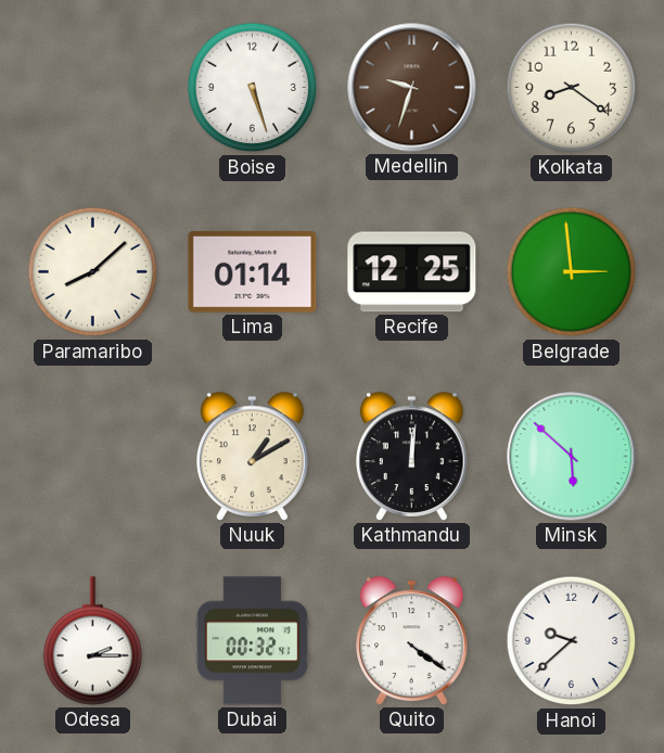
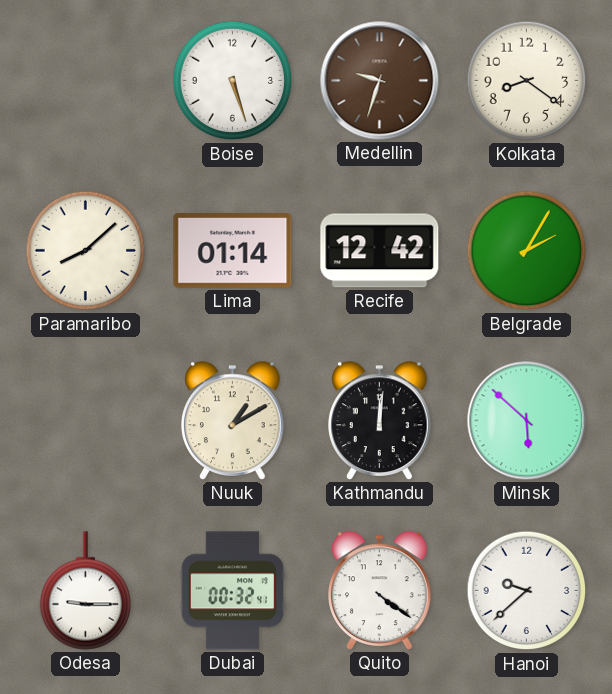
Recife: 12:25 -> 12:42 (380, 251)
Belgrade: 2:59 -> 2:05 (527, 251)
Odesa: 2:15 -> 9:15 (85, 591)
